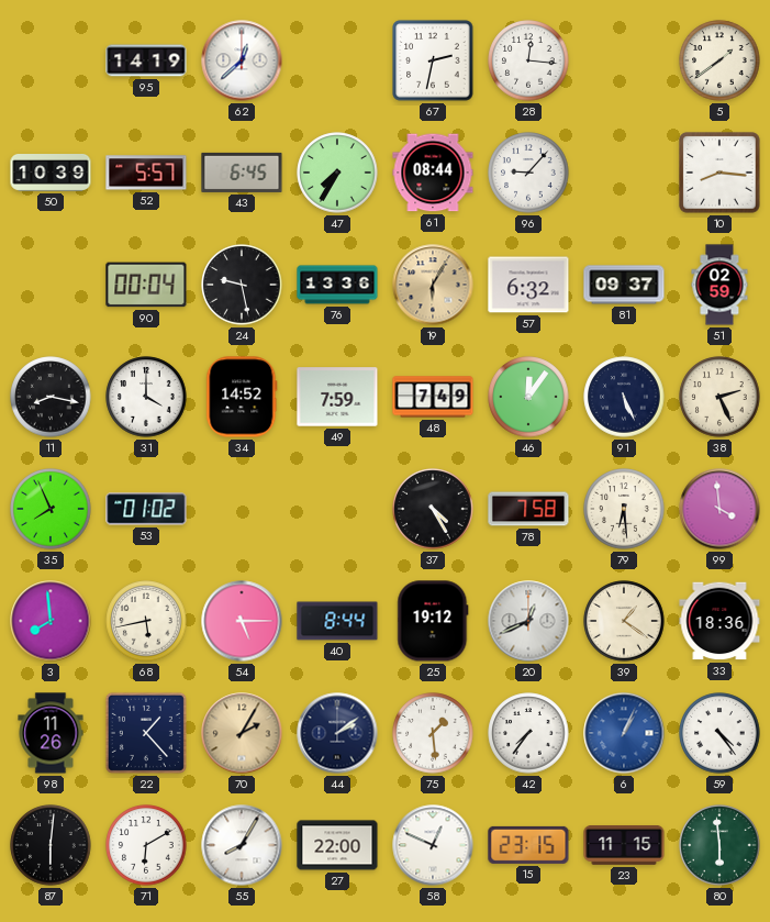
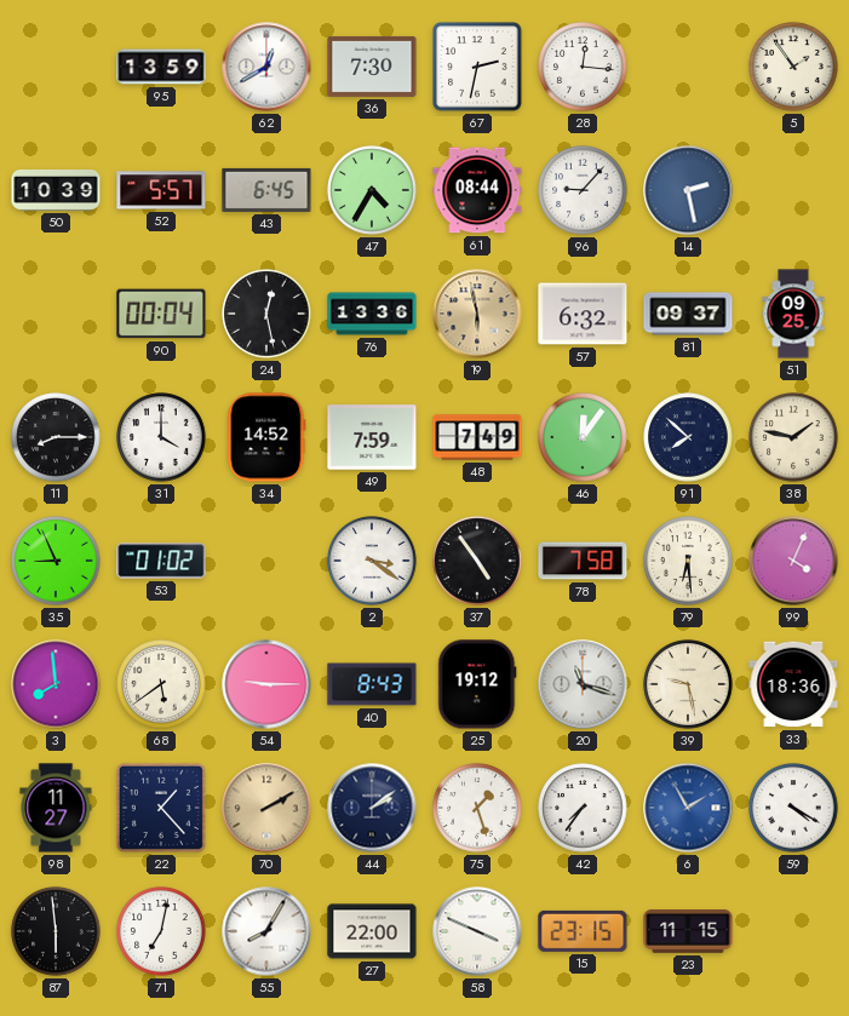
95: 14:19 -> 13:59 (161, 67)
62: 12:38 -> 12:40 (266, 67)
36: none -> 7:30 (372, 67)
5: 1:39 -> 1:54 (793, 67)
47: 7:35 -> 4:35 (372, 190)
14: none -> 2:28 (688, 190)
10: 8:16 -> none (719, 173)
24: 9:28 -> 12:28 (266, 314)
19: 6:05 -> 5:58 (477, 314)
51: 02:59 -> 09:25 (793, 314)
11: 8:17 -> 8:15 (56, 437)
91: 5:26 -> 7:52 (688, 437)
38: 2:26 -> 1:47 (793, 437)
35: 7:56 -> 8:56 (56, 561)
2: none -> 3:21 (372, 561)
37: 4:25 -> 4:54 (477, 561)
99: 3:59 -> 4:04 (793, 561)
68: 5:43 -> 5:39 (161, 684)
54: 5:15 -> 9:15 (266, 684)
40: 8:44 -> 8:43 (372, 684)
20: 12:41 -> 11:18 (583, 684)
39: 1:21 -> 9:28 (688, 684)
98: 11:26 -> 11:27 (56, 808)
70: 2:05 -> 2:10 (266, 808)
75: 1:29 -> 1:27 (477, 808)
6: 1:04 -> 1:55 (688, 808)
59: 4:24 -> 4:20 (793, 808)
87: 6:01 -> 5:59 (56, 931)
71: 6:10 -> 7:02 (161, 931)
58: 12:49 -> 3:49 (477, 931)
80: 5:59 -> none (719, 845)
